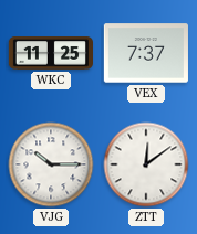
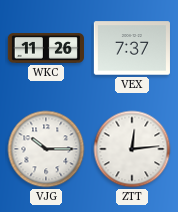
WKC: 11:25 -> 11:26 (45, 48)
ZTT: 12:09 -> 12:14 (132, 149)
